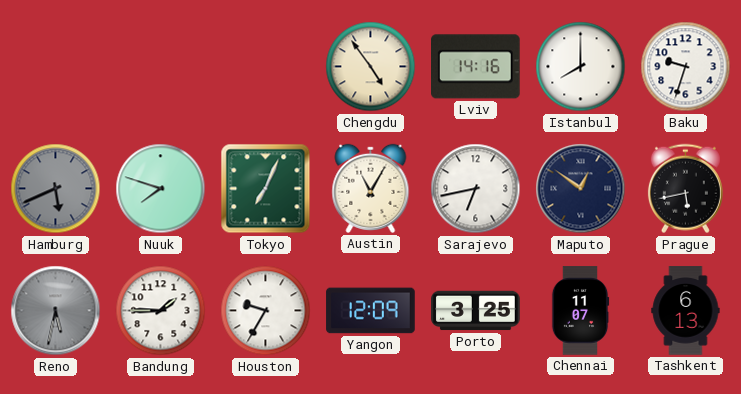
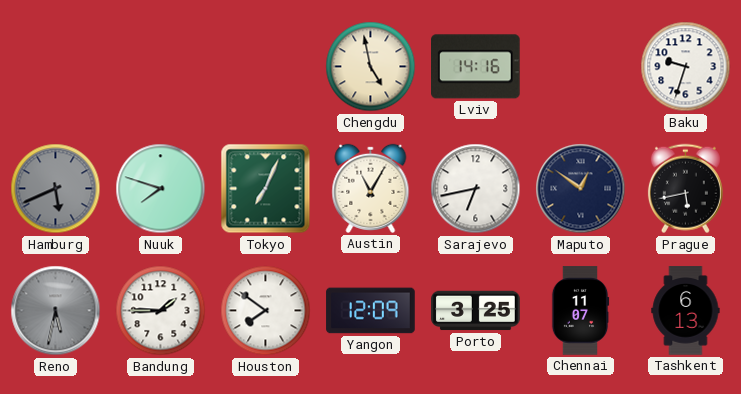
Chengdu: 4:54 -> 4:58 (371, 67)
Istanbul: 8:00 -> none (581, 67)
Houston: 9:35 -> 7:51 (266, 311)
